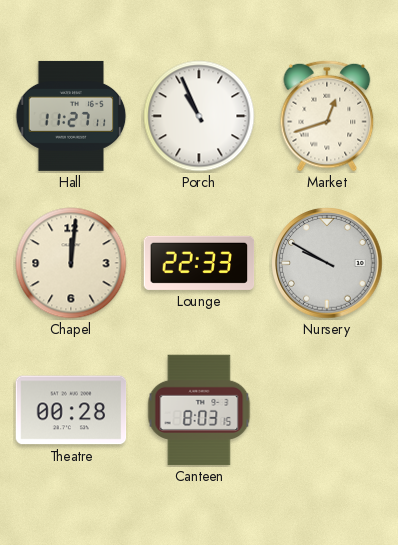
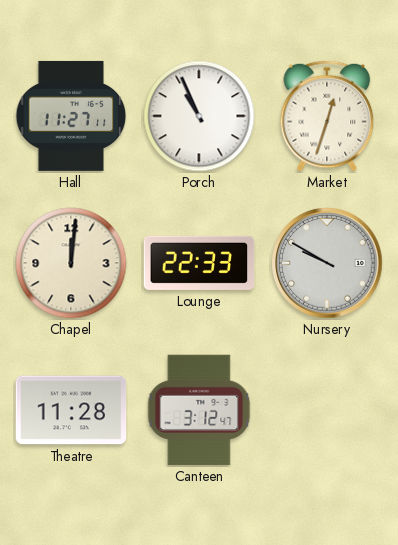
Market: 12:42 -> 12:33 (327, 116)
Theatre: 00:28 -> 11:28 (71, 410)
Canteen: 8:03 -> 3:12 (199, 410)
